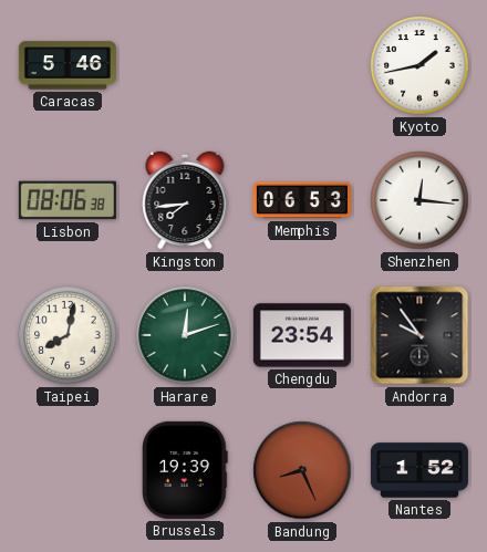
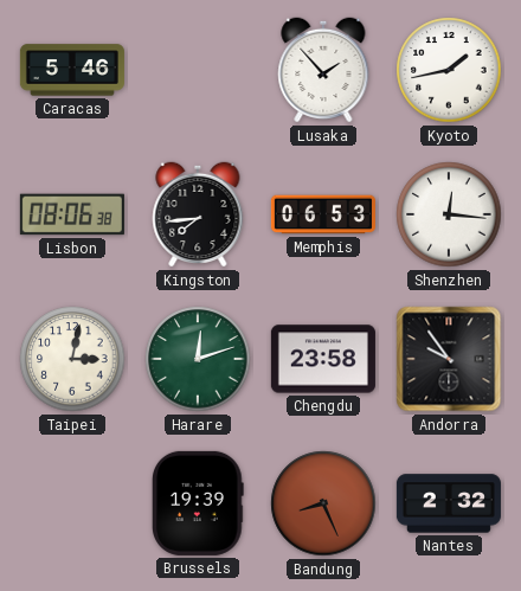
Lusaka: none -> 1:53 (323, 70)
Taipei: 8:02 -> 3:02 (72, 359)
Chengdu: 23:54 -> 23:58 (323, 359)
Nantes: 1:52 -> 2:32 (449, 503)
